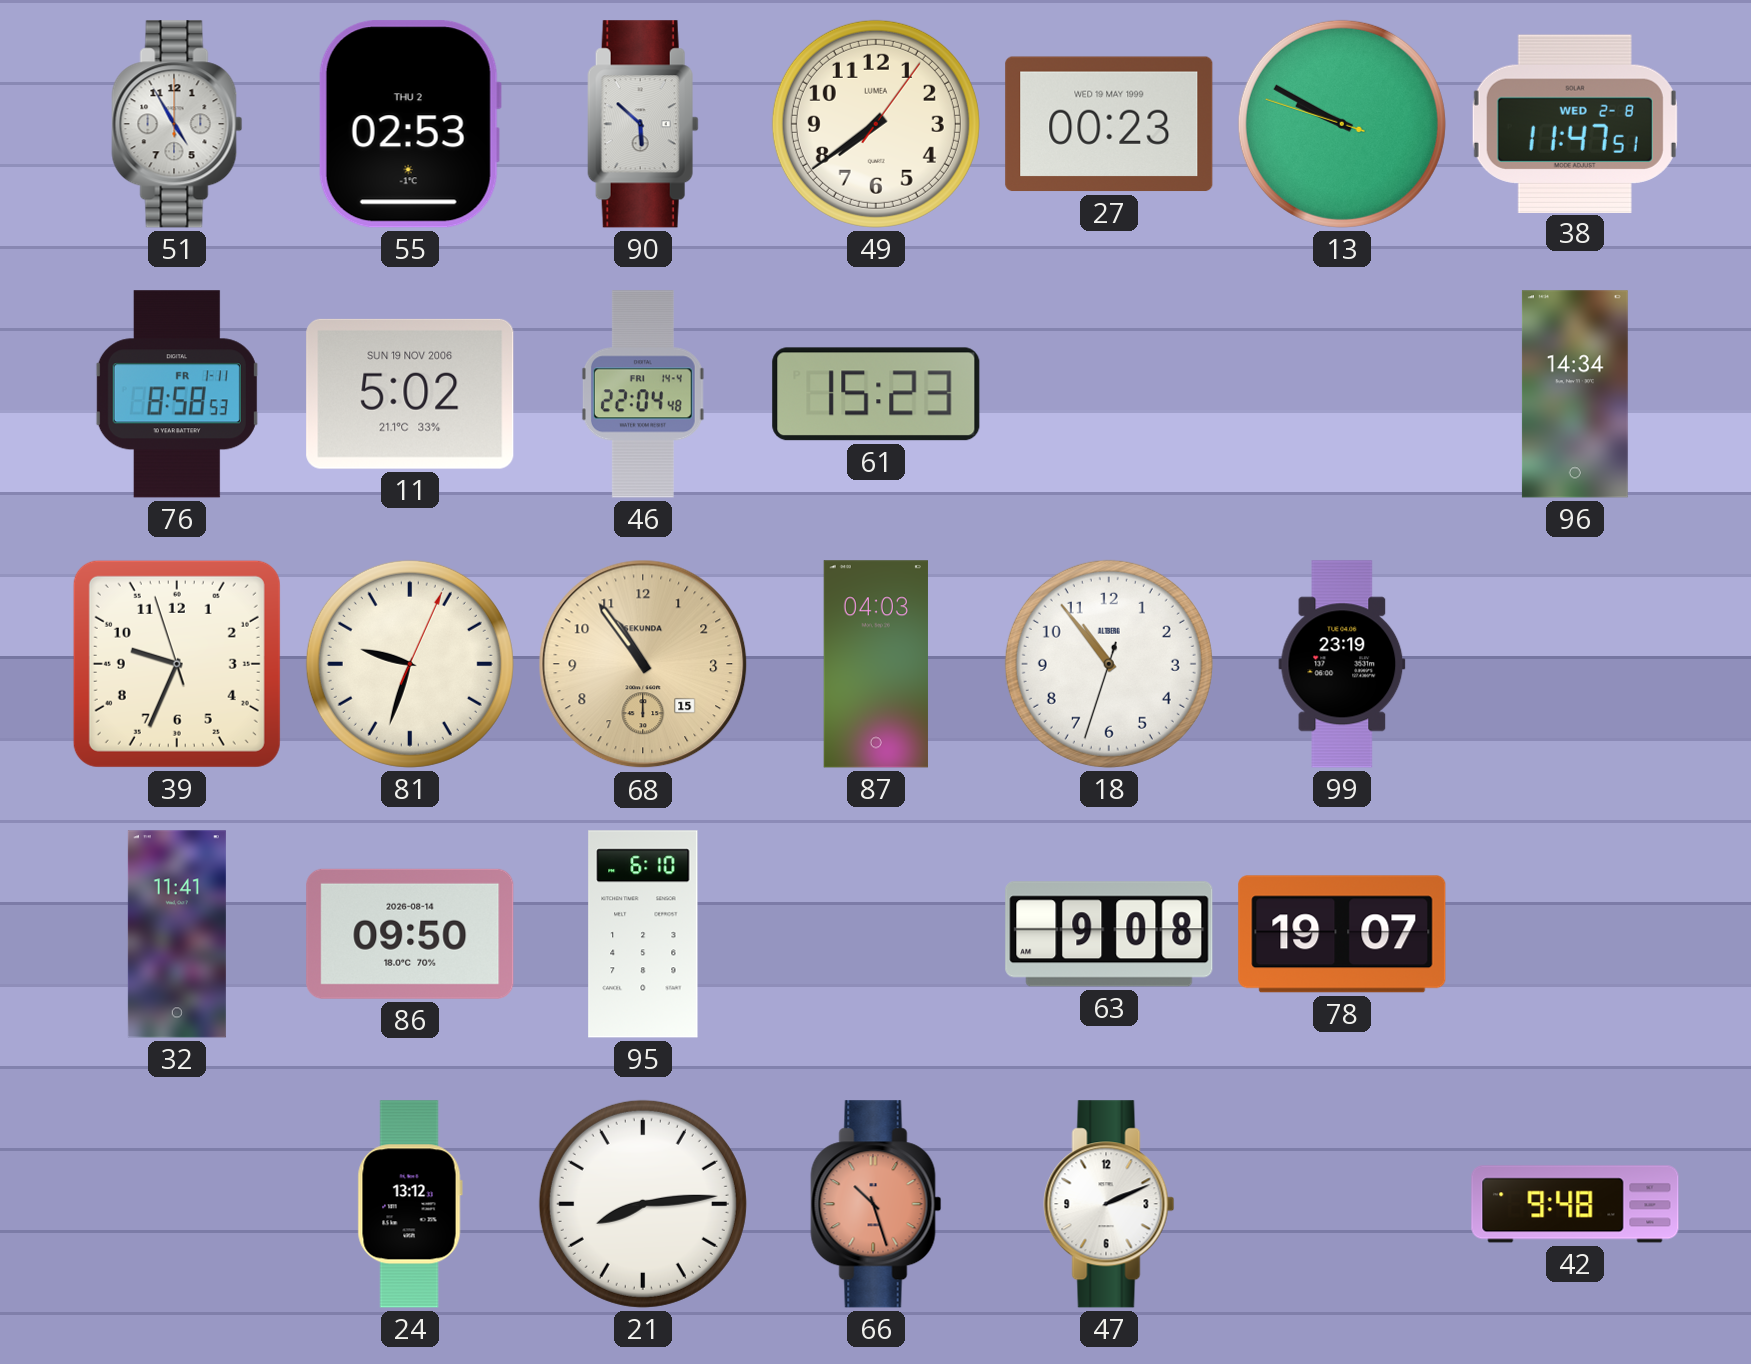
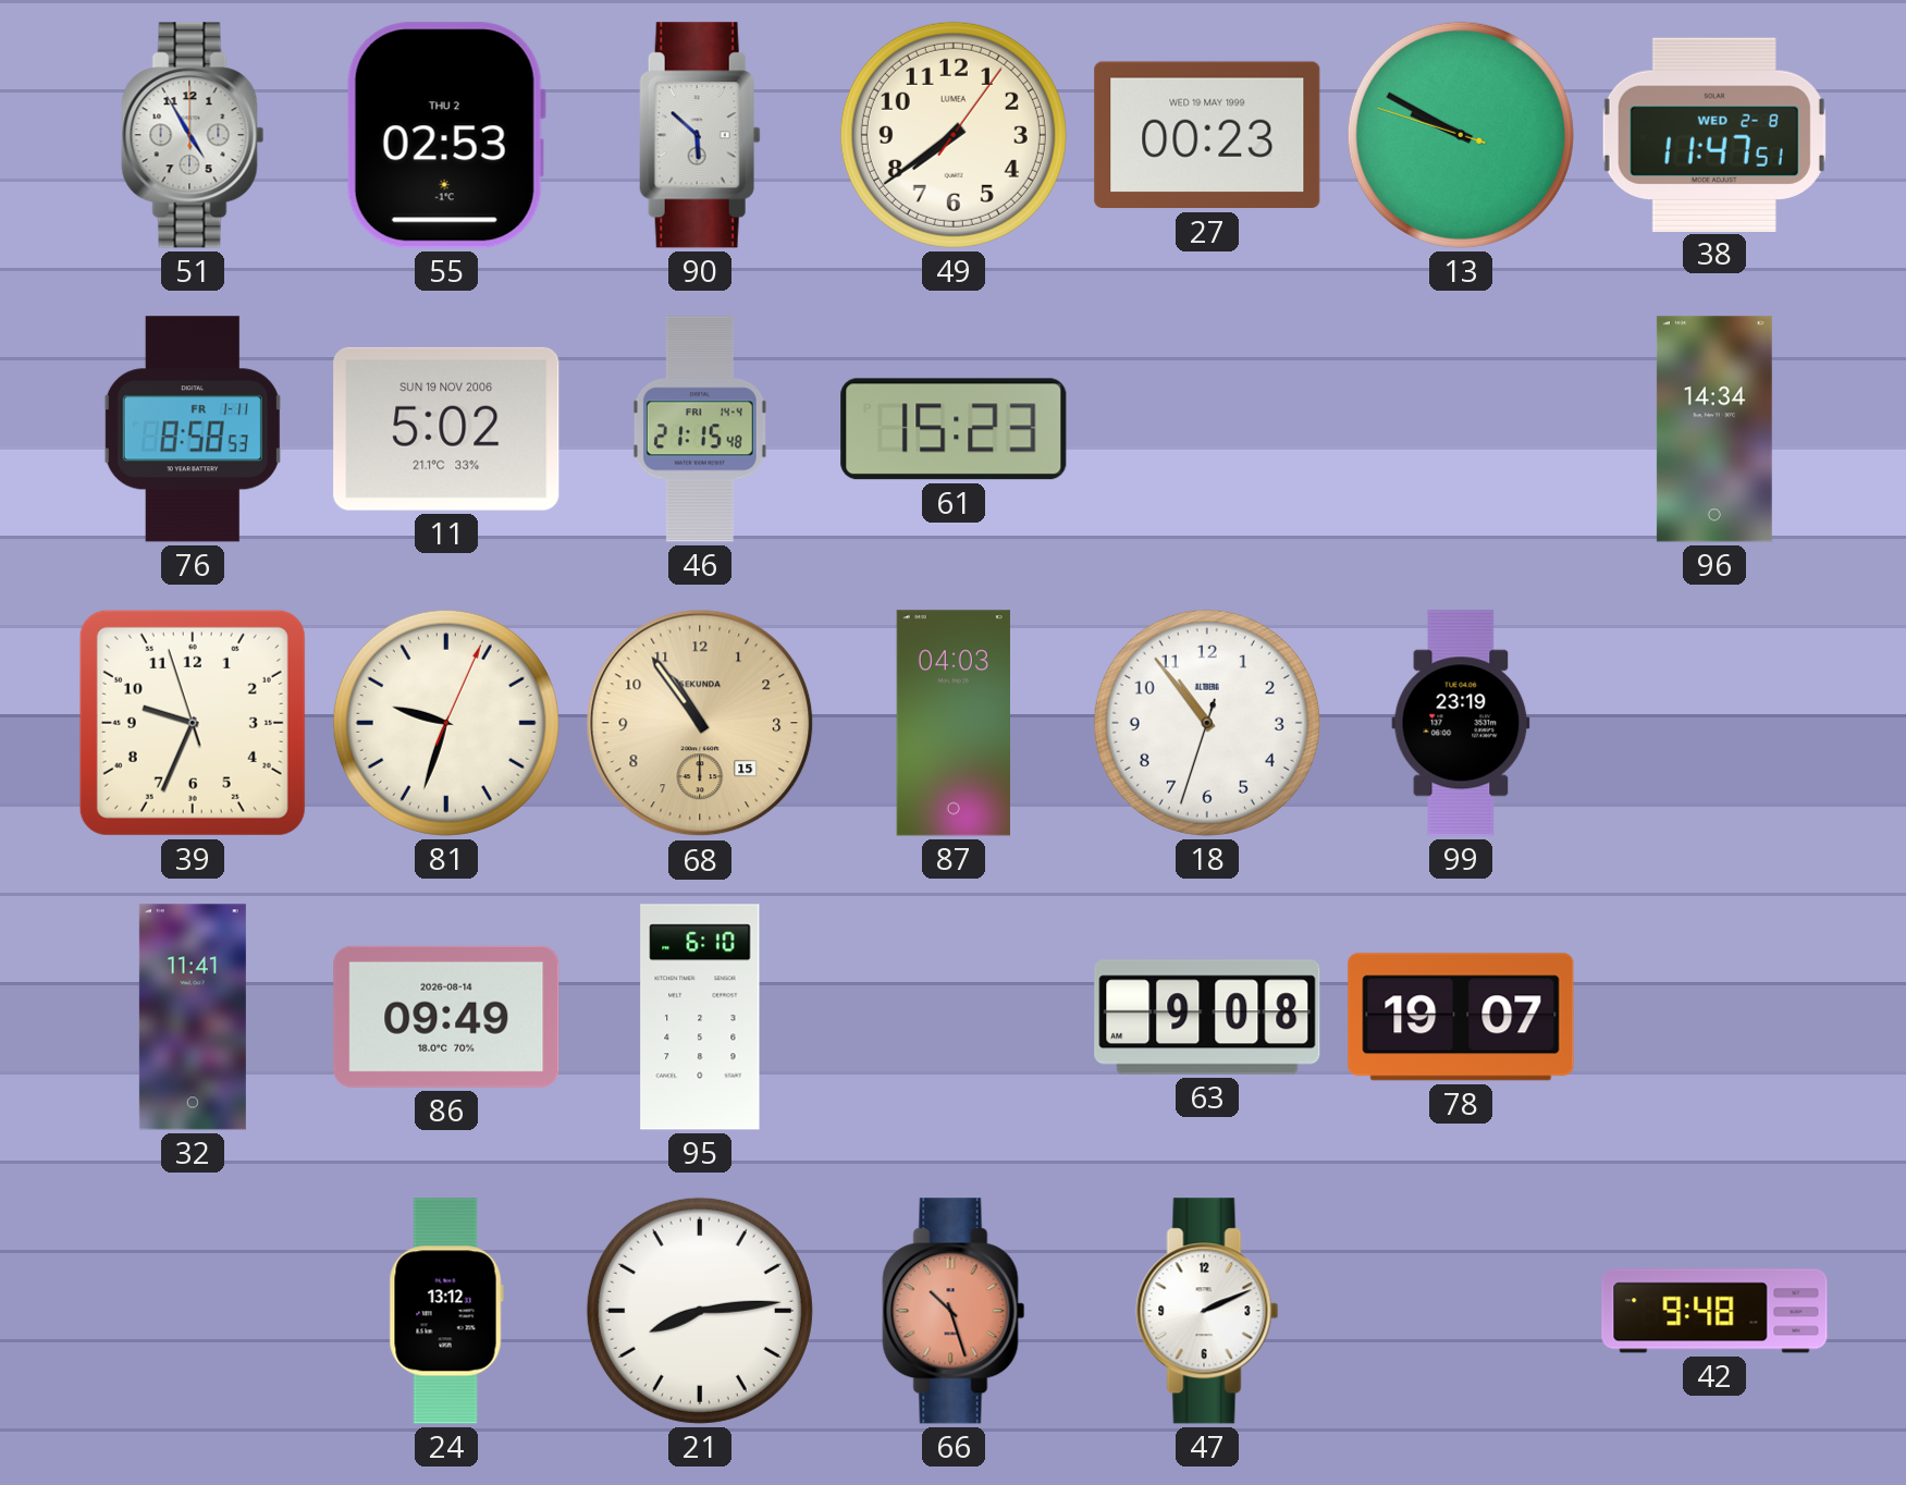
46: 22:04 -> 21:15 (700, 429)
86: 09:50 -> 09:49 (446, 1017)
